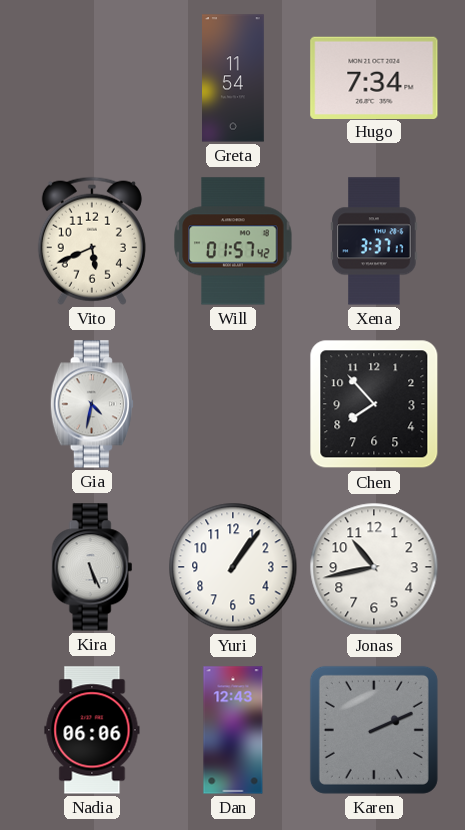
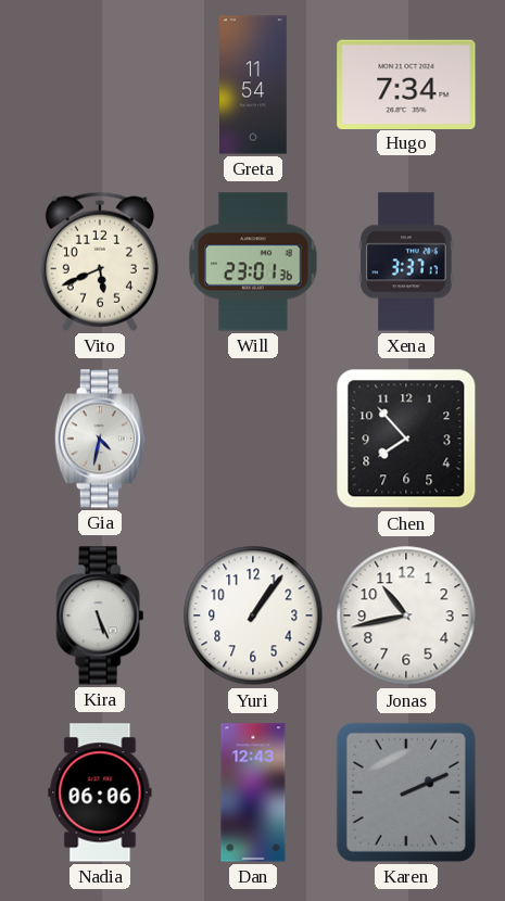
Will: 01:57 -> 23:01 (253, 262)
